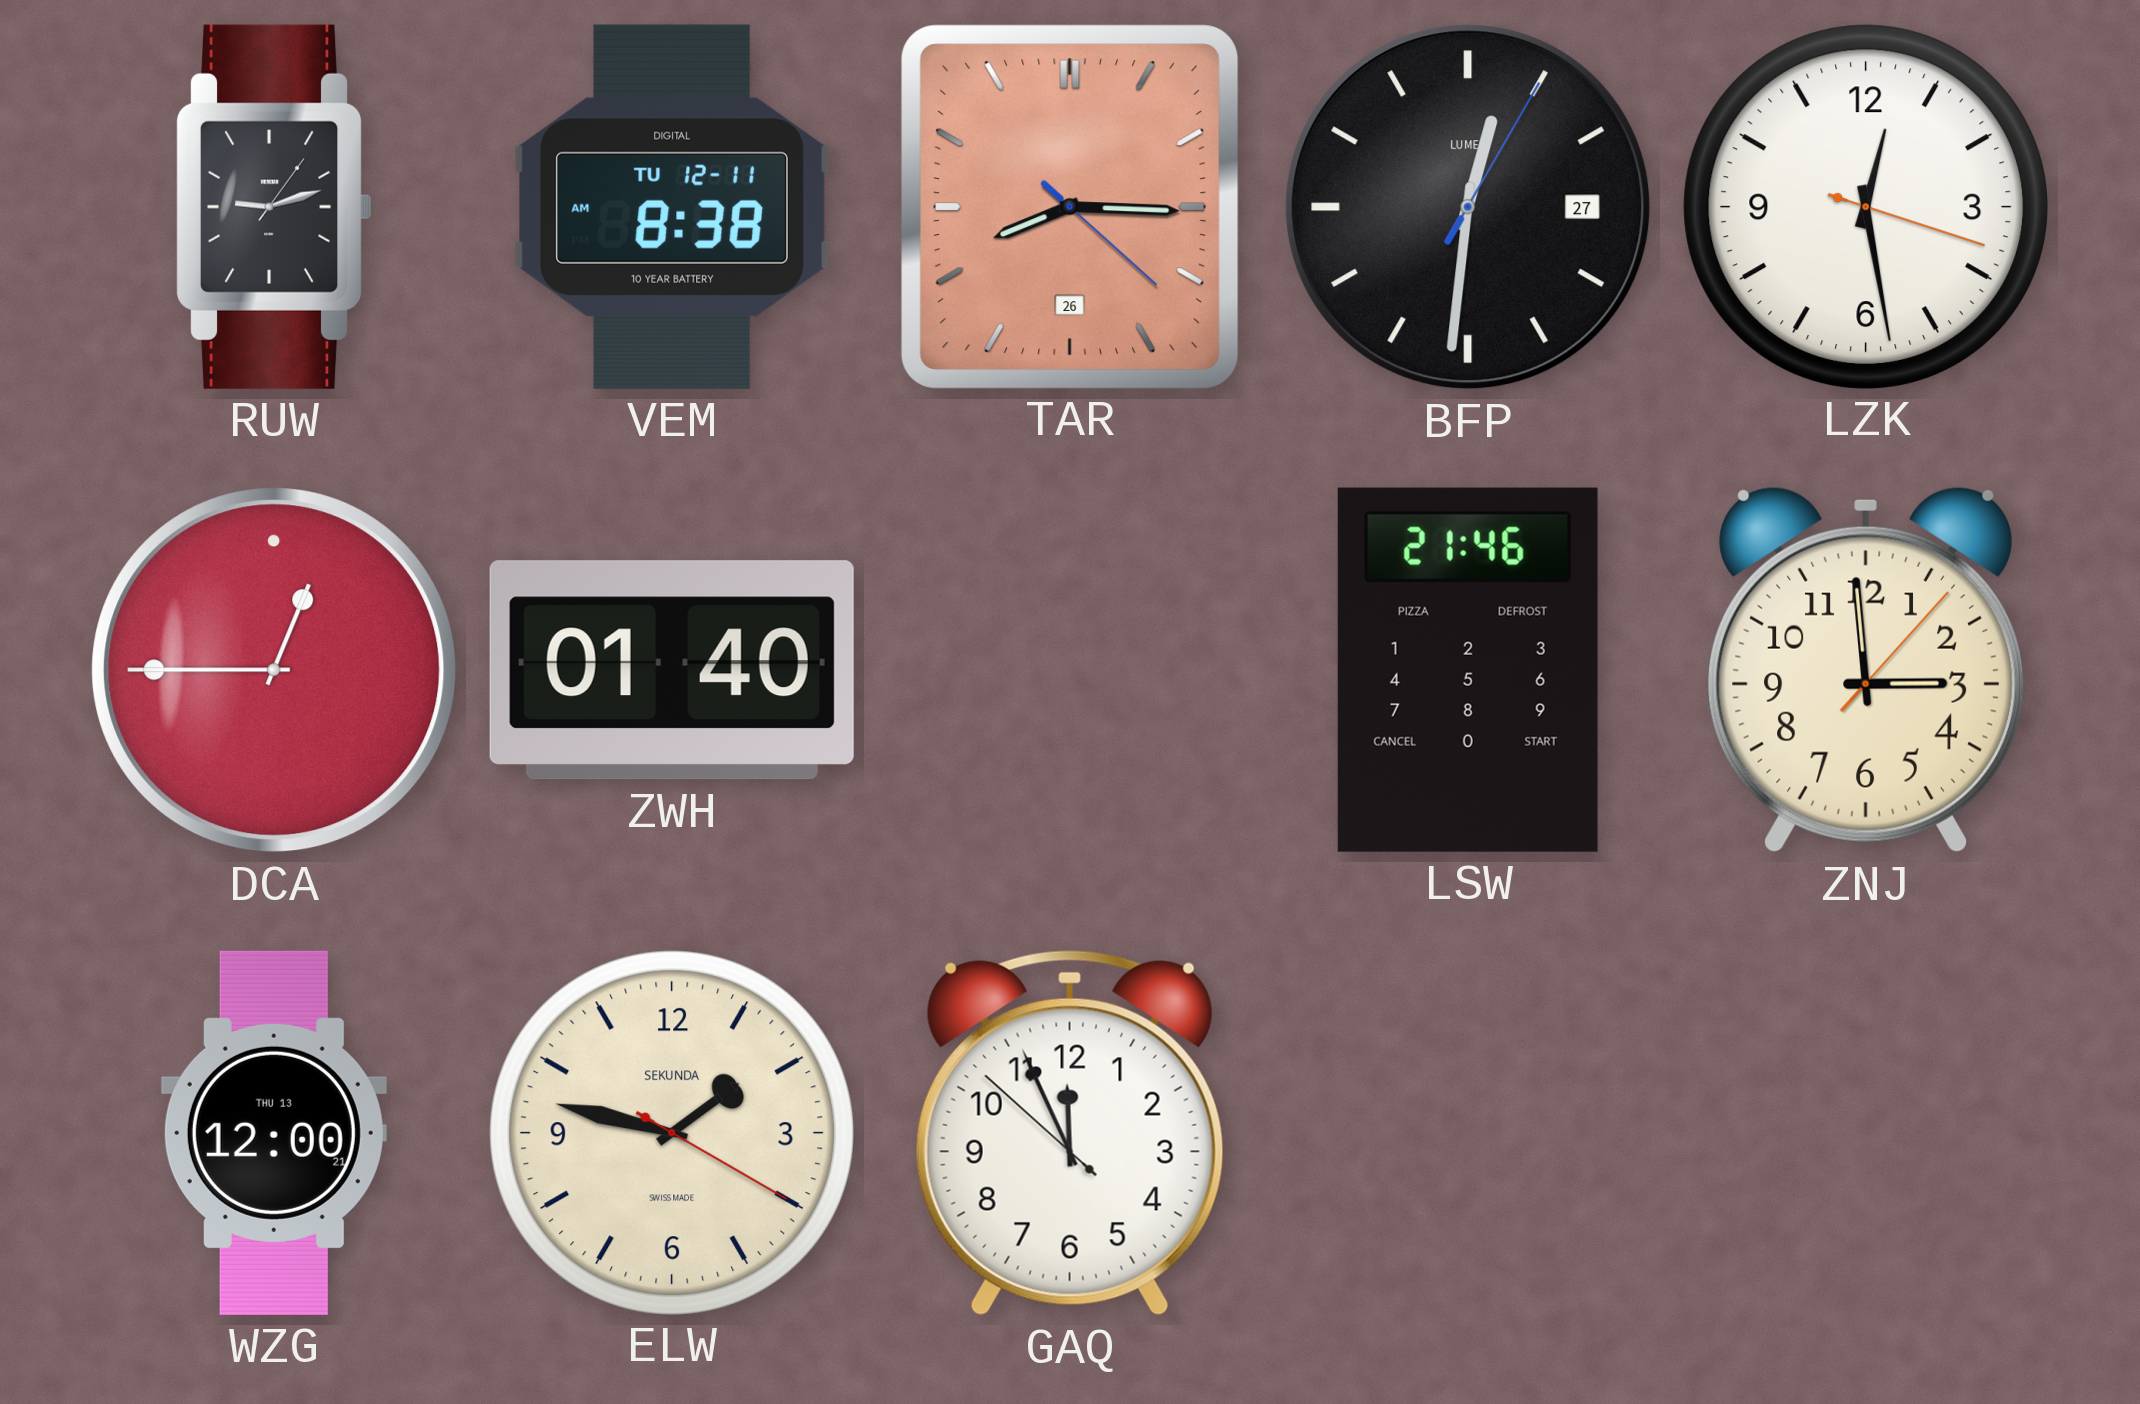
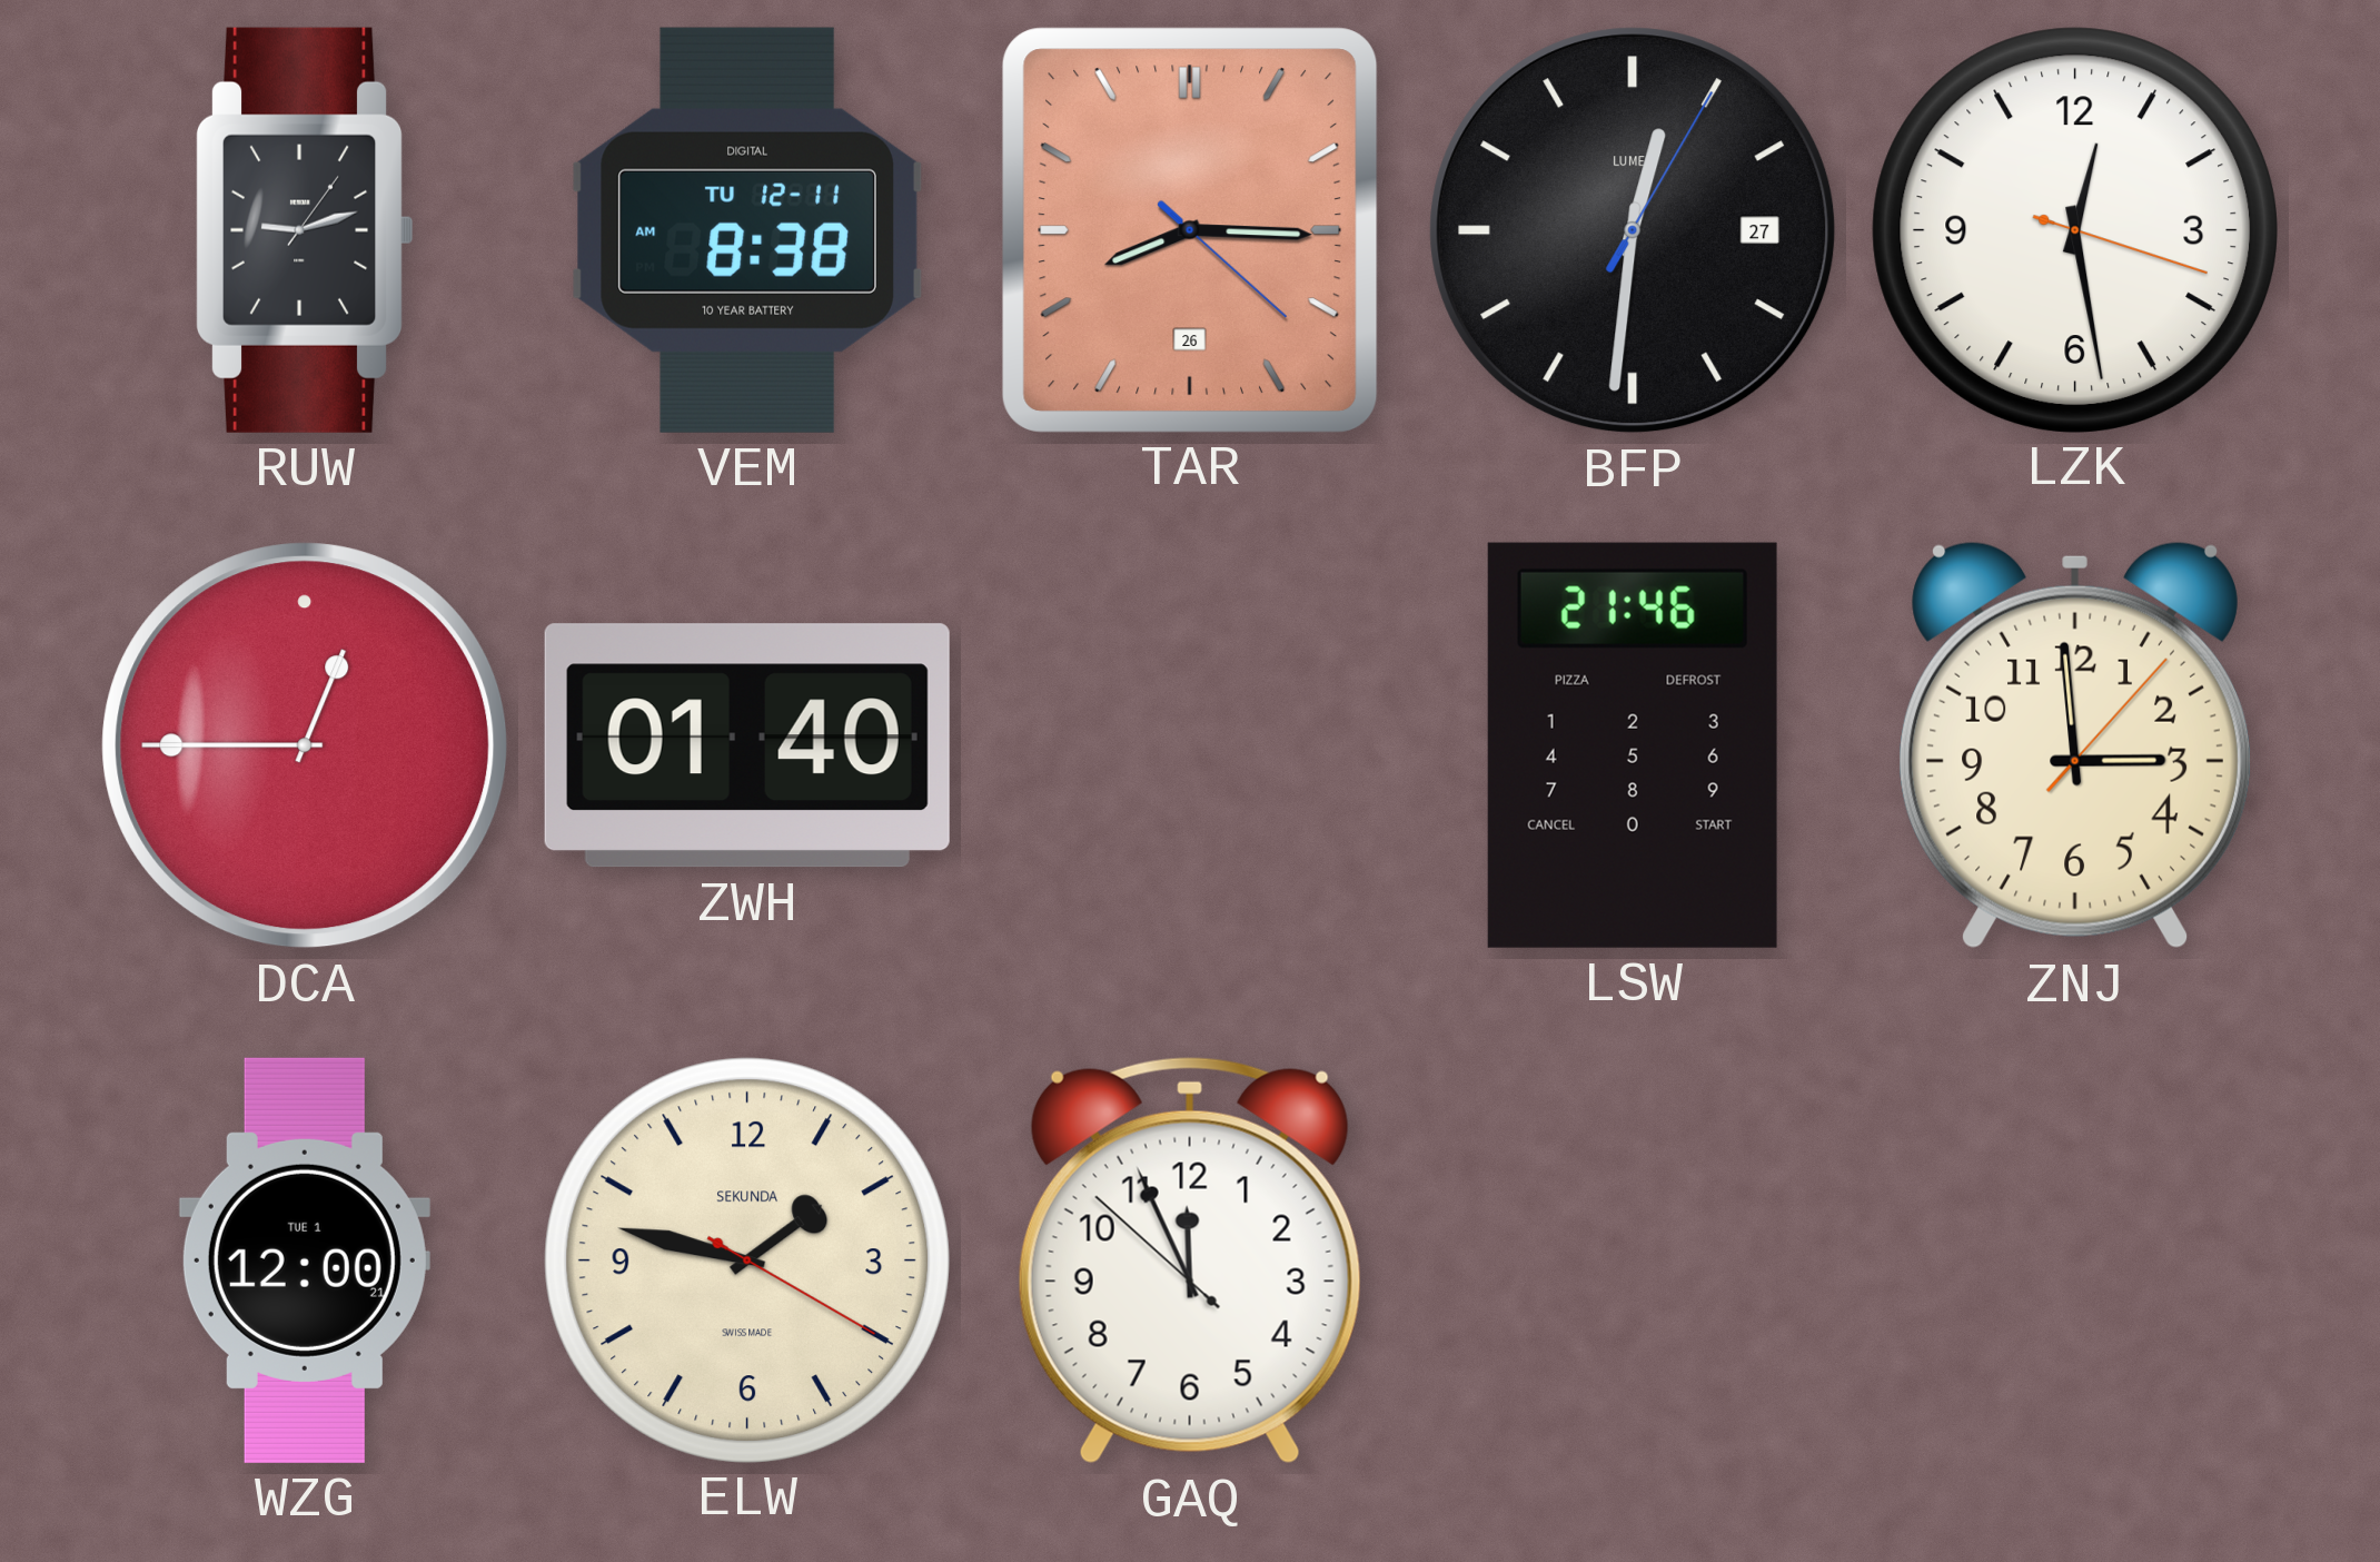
WZG date: THU 13 -> TUE 1 (305, 1261)
